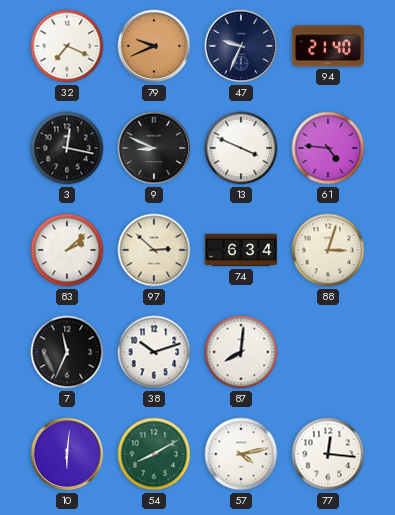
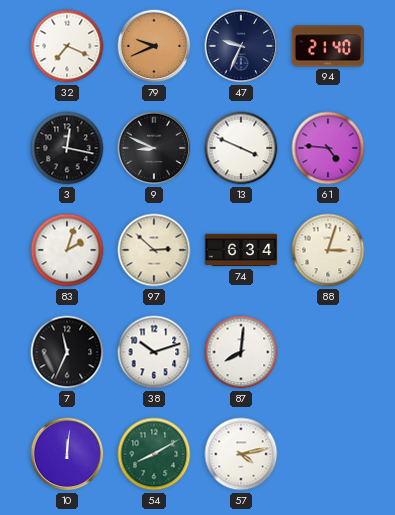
83: 2:08 -> 2:03 (67, 250)
10: 6:01 -> 12:01 (67, 454)
77: 12:16 -> none (328, 454)
